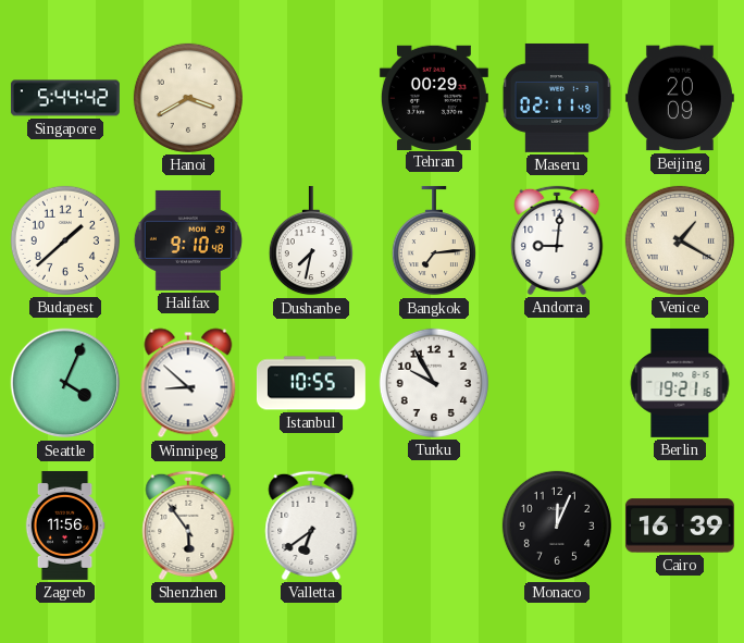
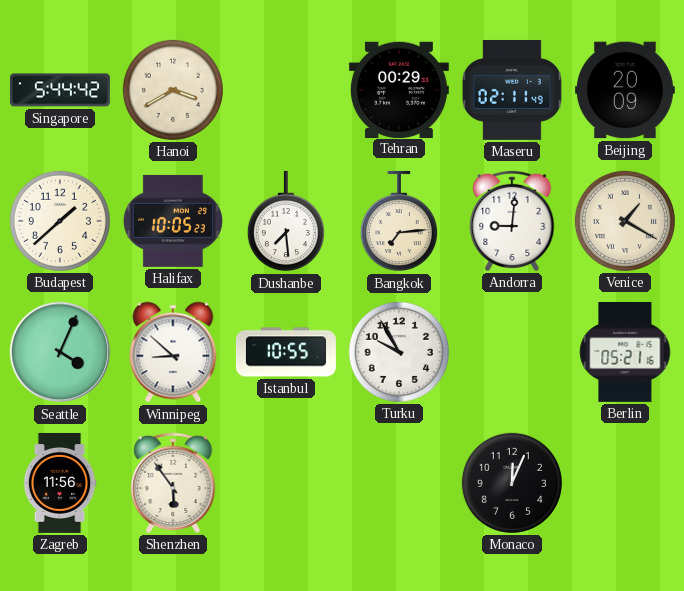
Halifax: 9:10 -> 10:05 (173, 221)
Dushanbe: 7:32 -> 7:29 (286, 221)
Berlin: 19:21 -> 05:21 (625, 352)
Valletta: 6:39 -> none (311, 525)
Cairo: 16:39 -> none (680, 525)
